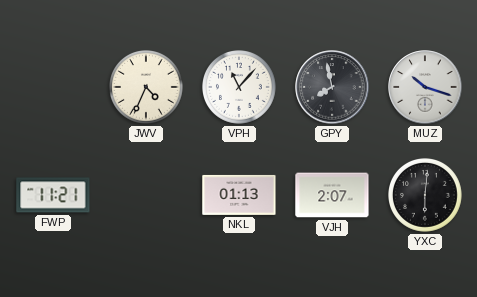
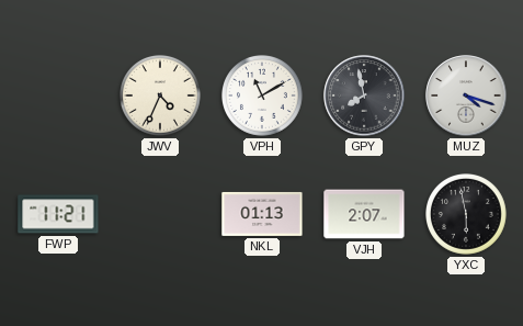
VPH: 11:07 -> 11:10 (263, 97)
MUZ: 10:18 -> 4:18 (466, 95)
YXC: 6:01 -> 5:58 (467, 215)
